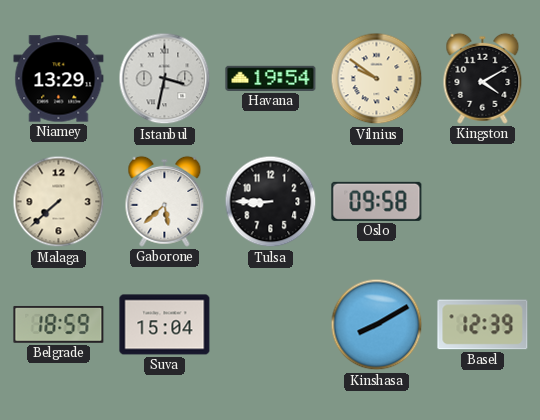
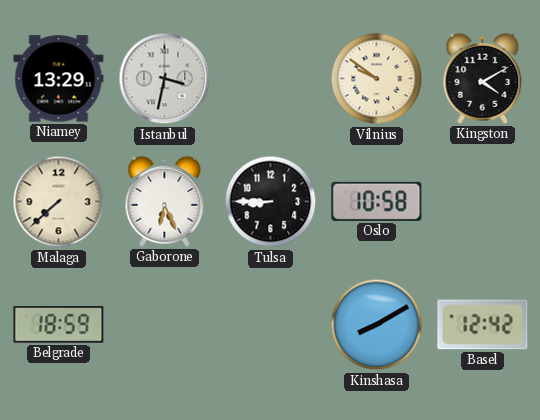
Havana: 19:54 -> none (271, 78)
Gaborone: 5:38 -> 6:26 (165, 201)
Oslo: 09:58 -> 10:58 (377, 201)
Suva: 15:04 -> none (165, 325)
Basel: 12:39 -> 12:42 (483, 325)
